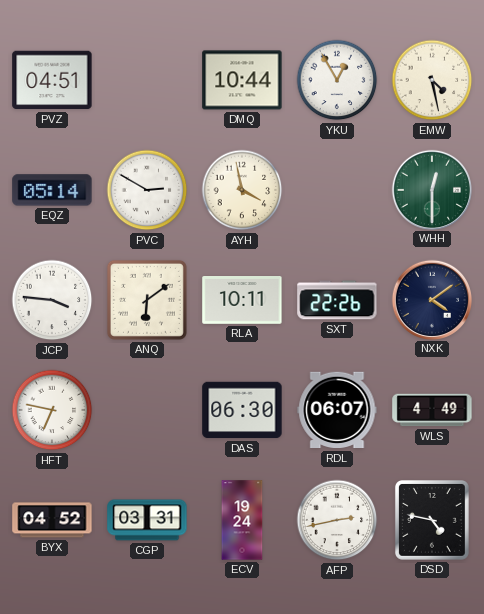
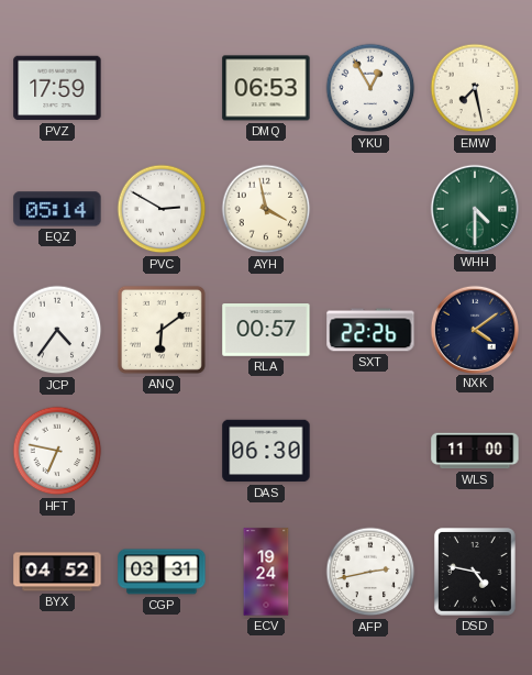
PVZ: 04:51 -> 17:59 (57, 88)
DMQ: 10:44 -> 06:53 (266, 88)
EMW: 4:28 -> 7:28 (475, 88)
WHH: 12:30 -> 4:30 (474, 208)
JCP: 3:46 -> 4:36 (57, 330)
RLA: 10:11 -> 00:57 (266, 330)
RDL: 06:07 -> none (337, 410)
WLS: 4:49 -> 11:00 (475, 451)
